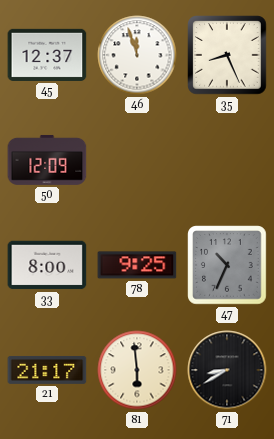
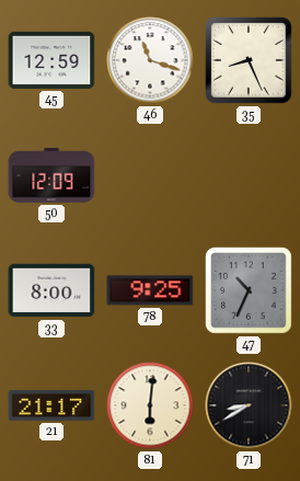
45: 12:37 -> 12:59 (51, 60)
46: 11:57 -> 11:18 (150, 60)
81: 5:59 -> 6:01 (150, 405)
